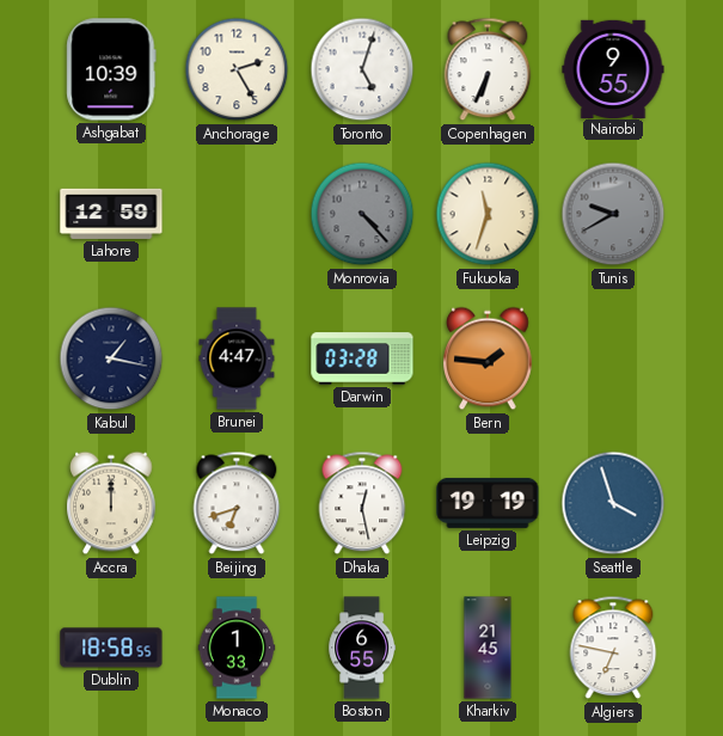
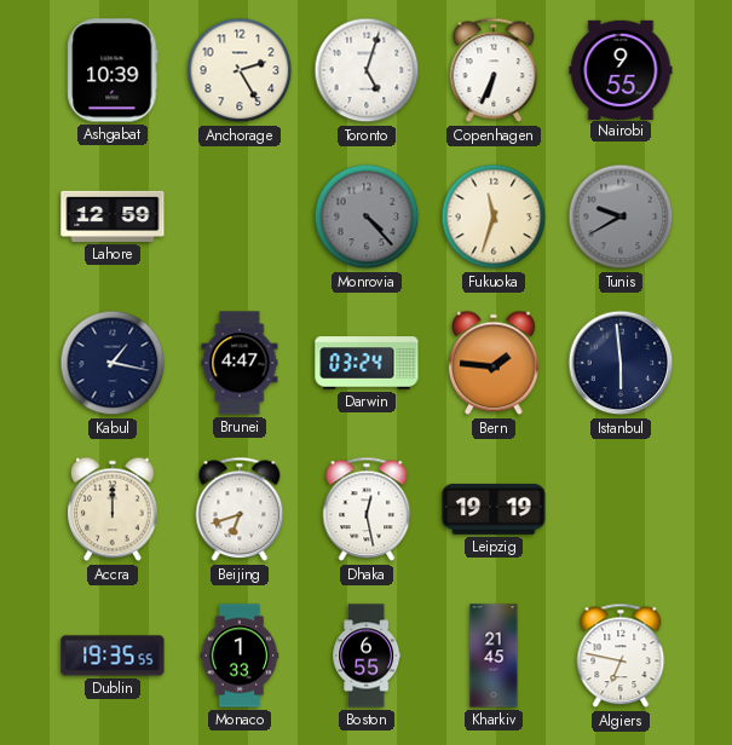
Darwin: 03:28 -> 03:24 (367, 363)
Istanbul: none -> 5:59 (621, 363)
Seattle: 3:57 -> none (613, 503)
Dublin: 18:58 -> 19:35 (113, 656)
